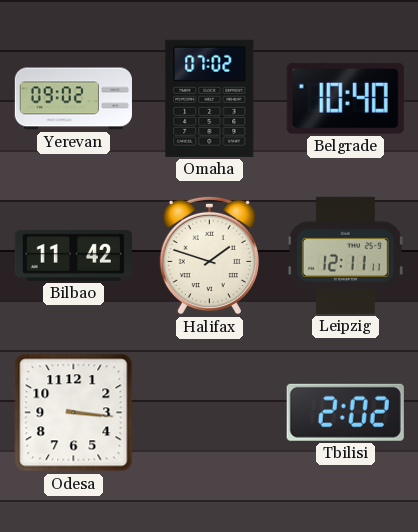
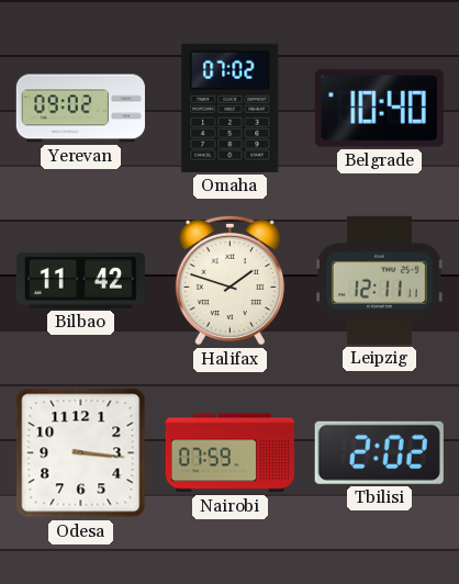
Nairobi: none -> 07:59 (229, 453)
